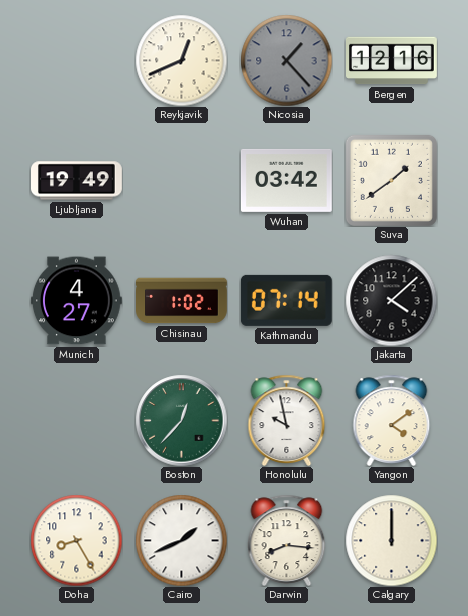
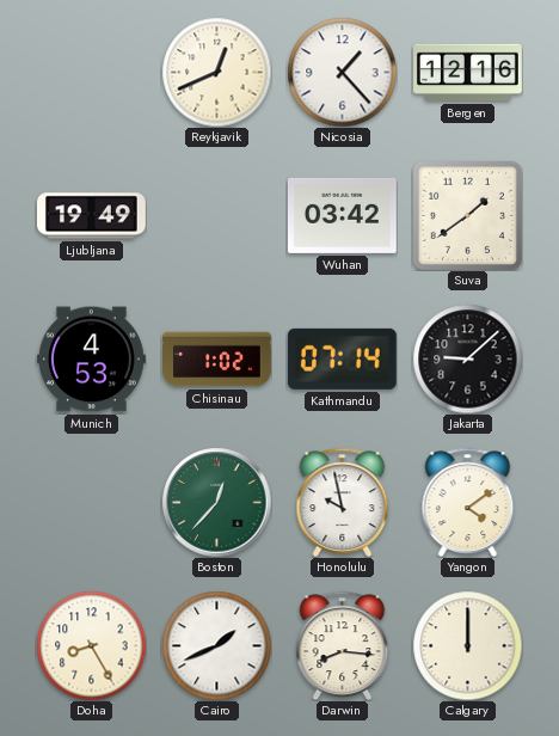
Nicosia dial: grey -> white (342, 72)
Munich: 4:27 -> 4:53 (92, 360)
Jakarta: 4:08 -> 9:08 (467, 358)
